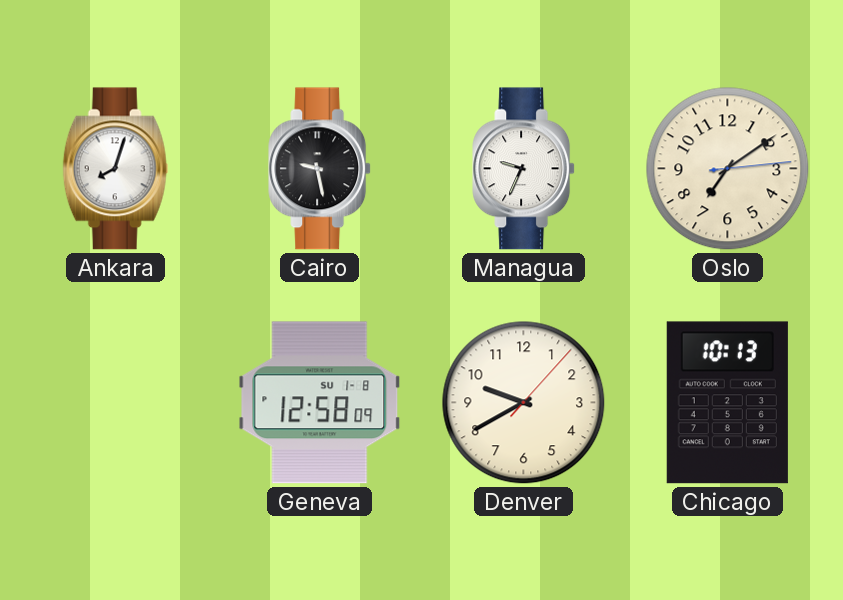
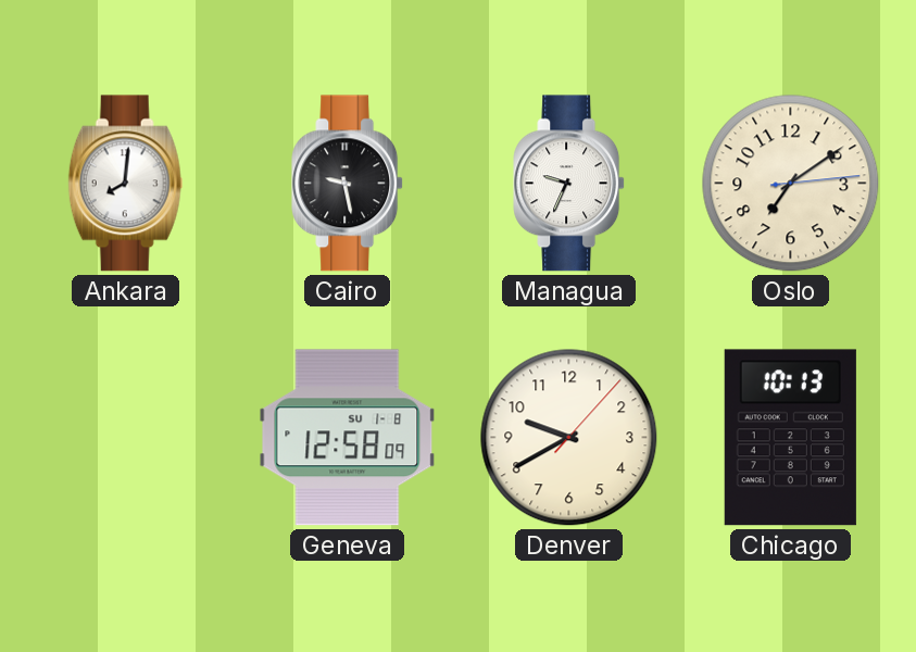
Ankara: 8:03 -> 8:01 (126, 184)
